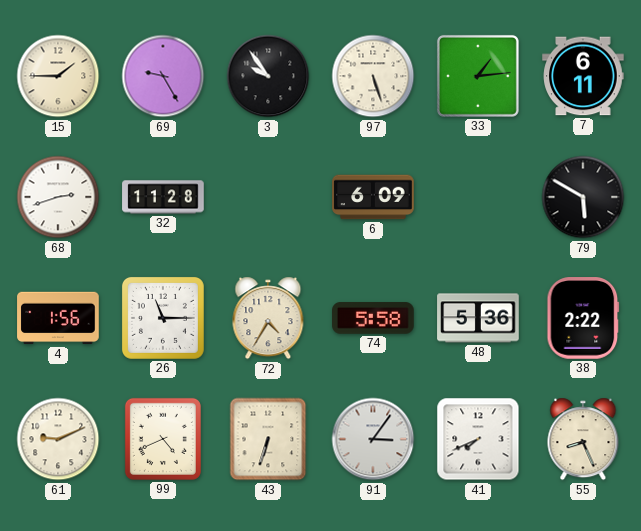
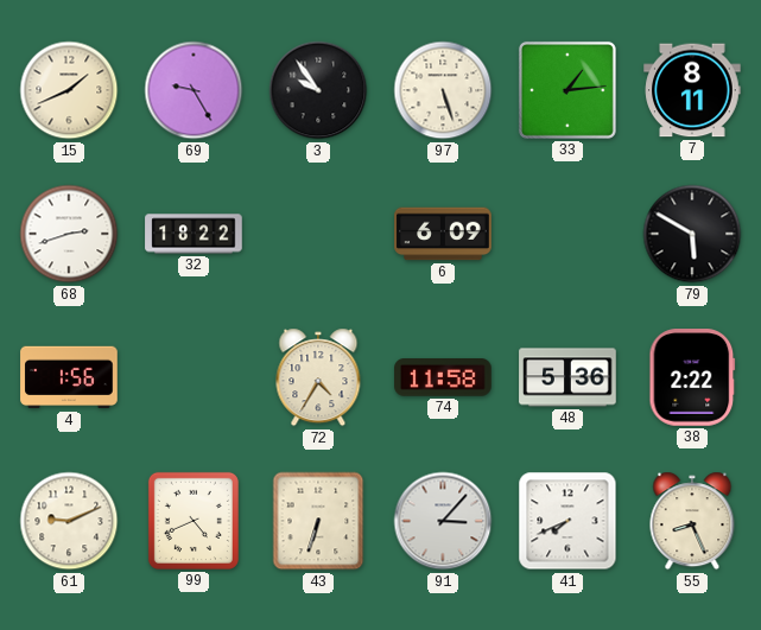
15: 1:45 -> 1:41 (69, 90)
7: 6:11 -> 8:11 (692, 90)
32: 11:28 -> 18:22 (194, 234)
26: 11:15 -> none (163, 318)
74: 5:58 -> 11:58 (443, 377)
91: 3:06 -> 3:07 (443, 521)
